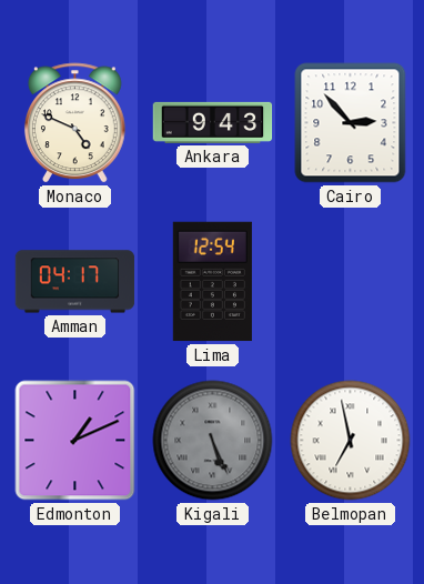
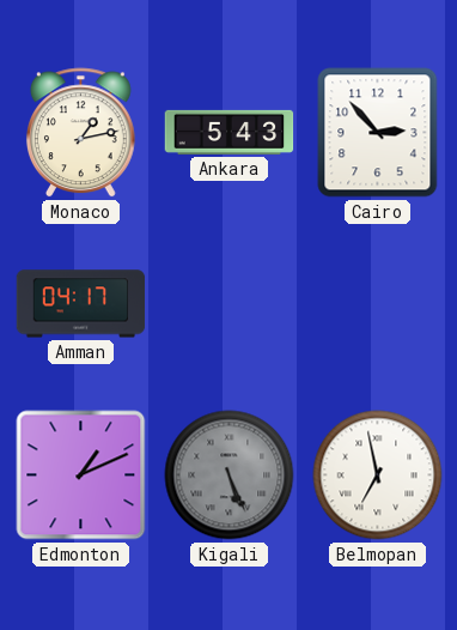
Monaco: 4:49 -> 1:13 (80, 133)
Ankara: 9:43 -> 5:43 (230, 132)
Lima: 12:54 -> none (212, 282)
